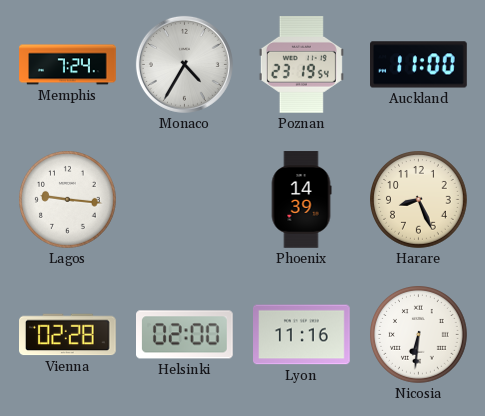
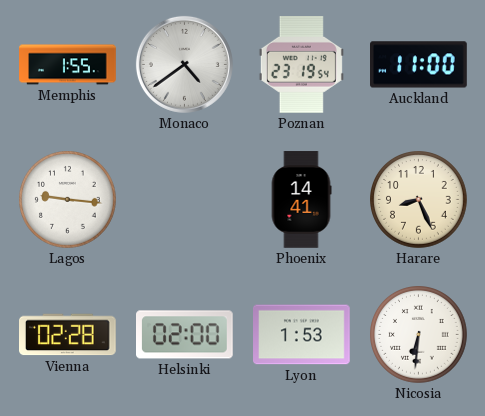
Memphis: 7:24 -> 1:55 (68, 65)
Monaco: 4:35 -> 4:39 (184, 64)
Phoenix: 14:39 -> 14:41 (301, 200)
Lyon: 11:16 -> 1:53 (302, 335)
